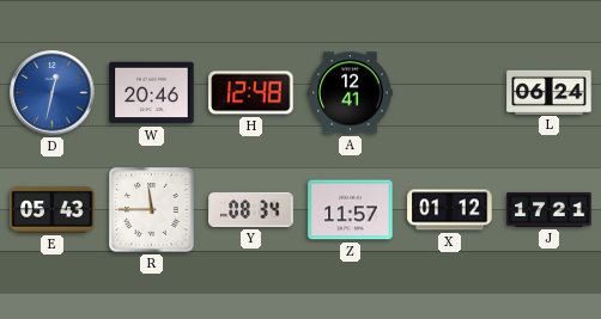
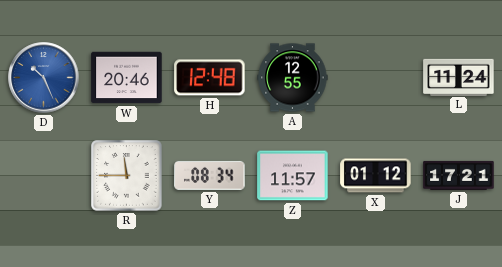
D: 12:32 -> 10:26 (44, 78)
A: 12:41 -> 12:55 (293, 78)
L: 06:24 -> 11:24 (459, 77)
E: 05:43 -> none (53, 210)
